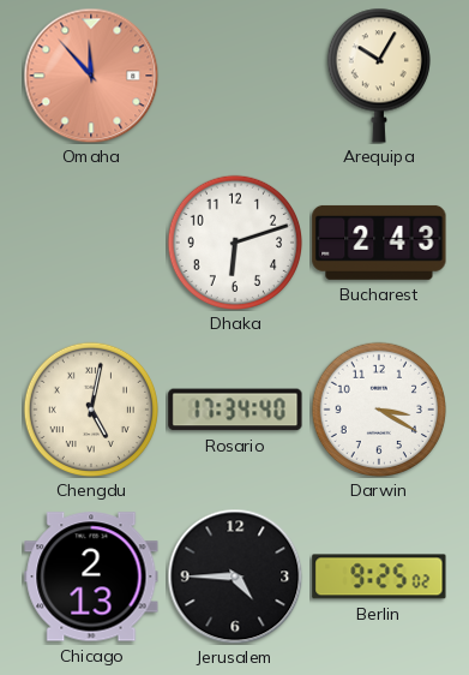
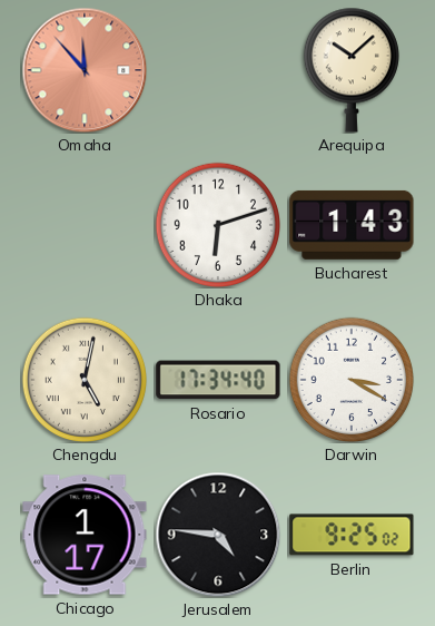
Arequipa: 10:05 -> 10:08 (352, 70)
Bucharest: 2:43 -> 1:43 (352, 225)
Chicago: 2:13 -> 1:17 (85, 535)
Jerusalem: 4:45 -> 4:46 (218, 535)
